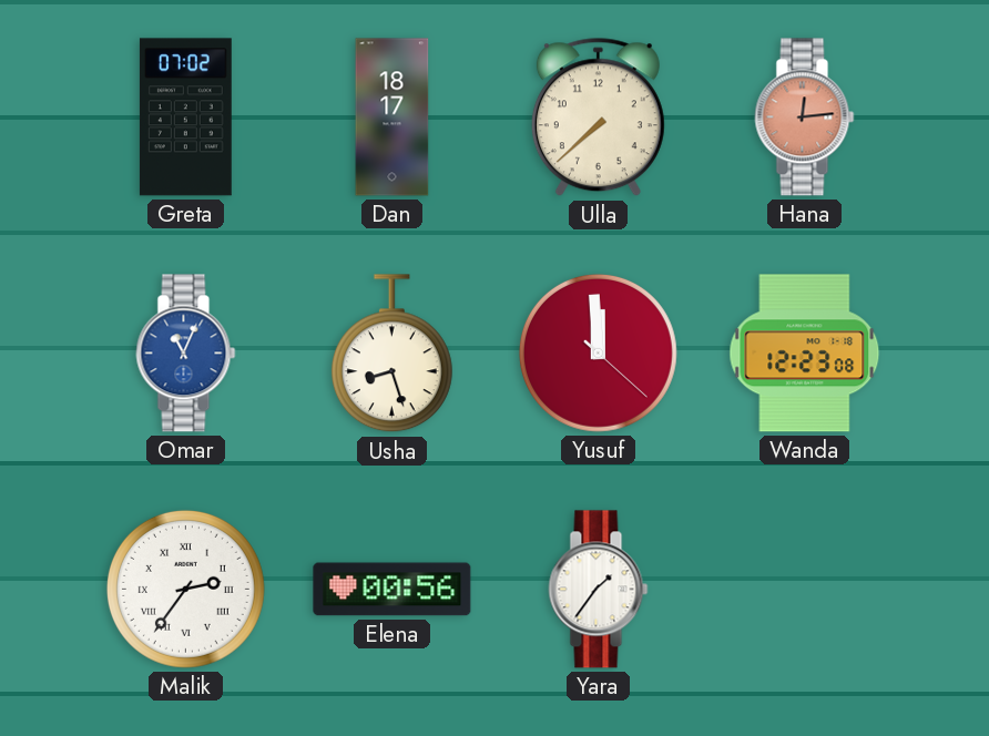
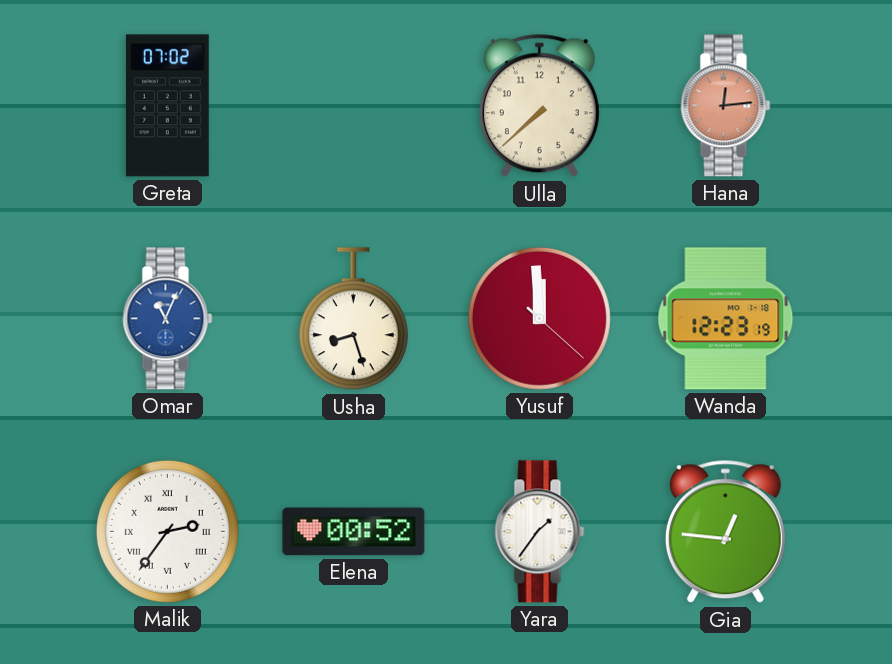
Dan: 18:17 -> none (392, 117)
Wanda: 12:23:08 -> 12:23:19 (726, 319)
Elena: 00:56 -> 00:52 (354, 532)
Gia: none -> 12:46 (725, 532)
